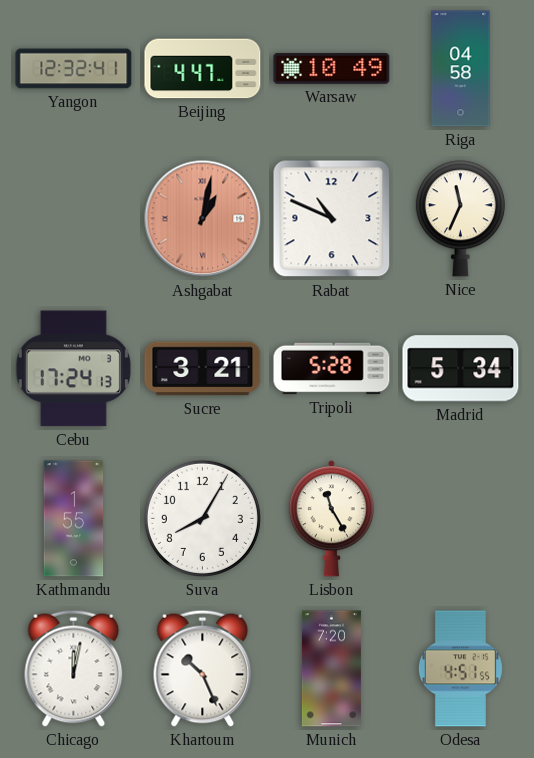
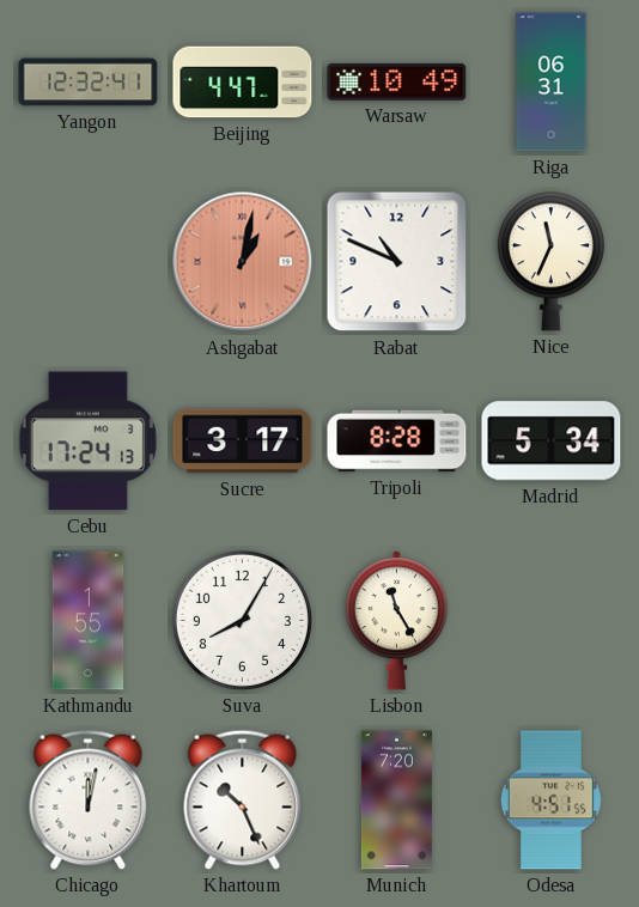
Riga: 04:58 -> 06:31 (552, 83)
Sucre: 3:21 -> 3:17 (243, 442)
Tripoli: 5:28 -> 8:28 (397, 442)
